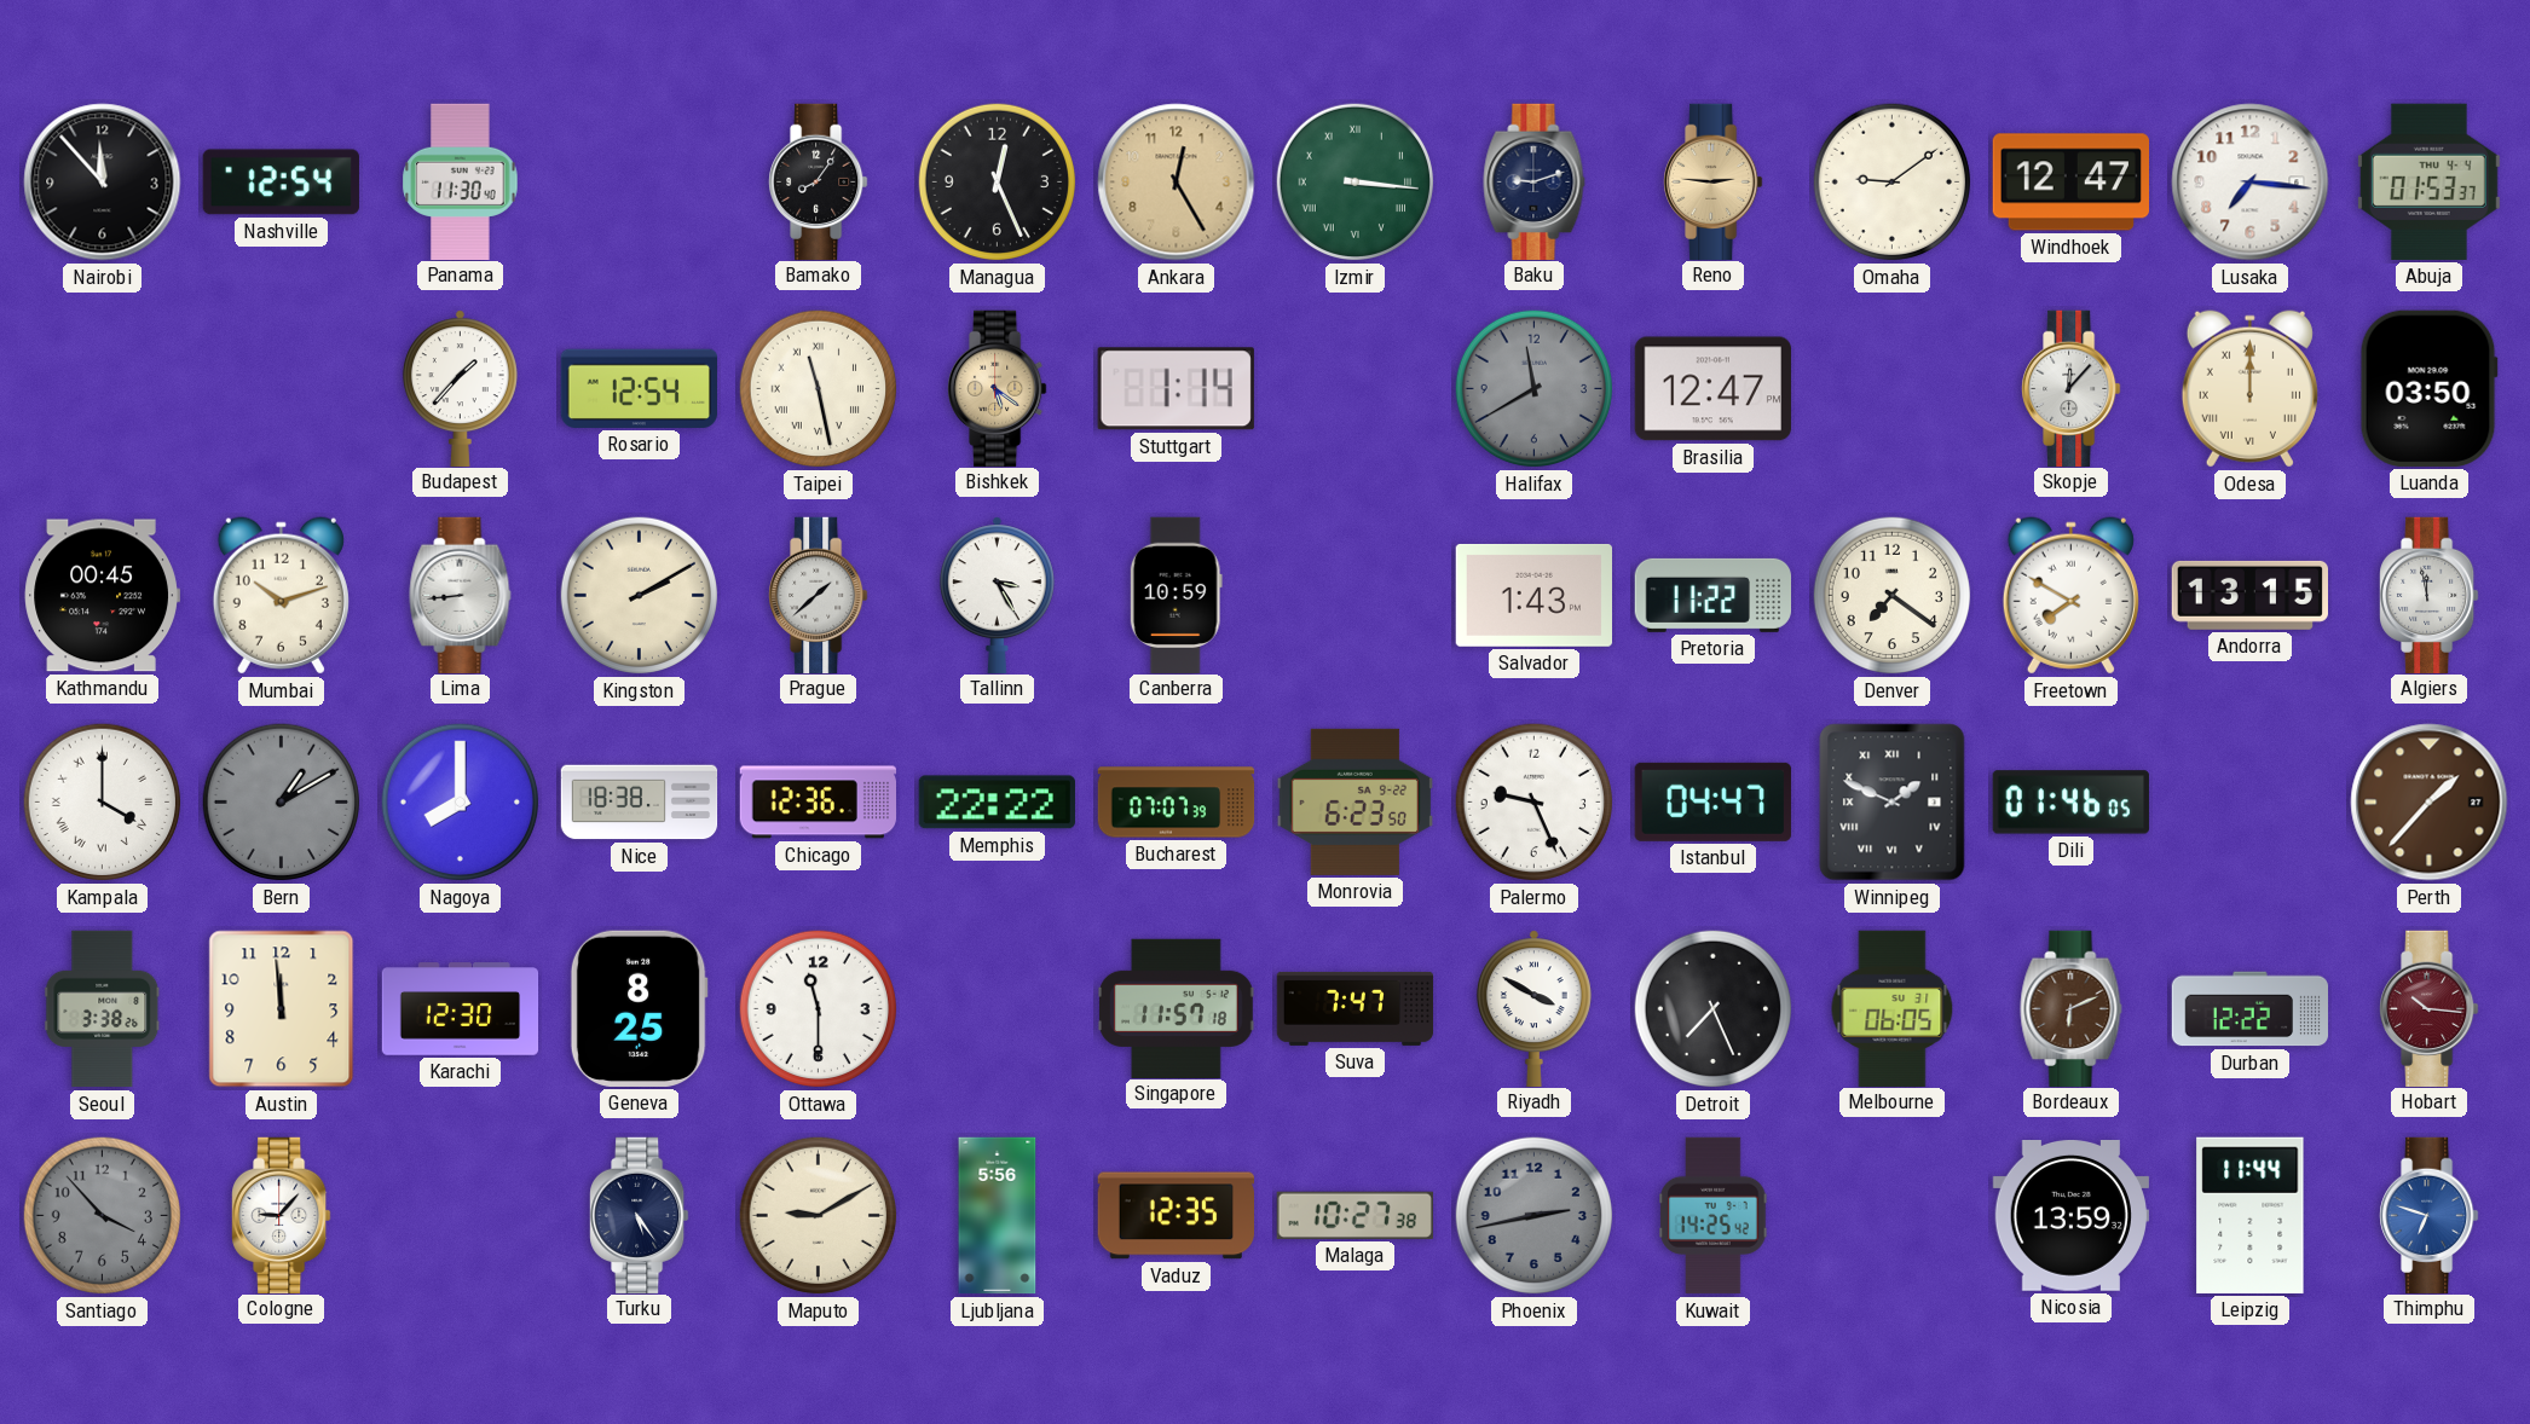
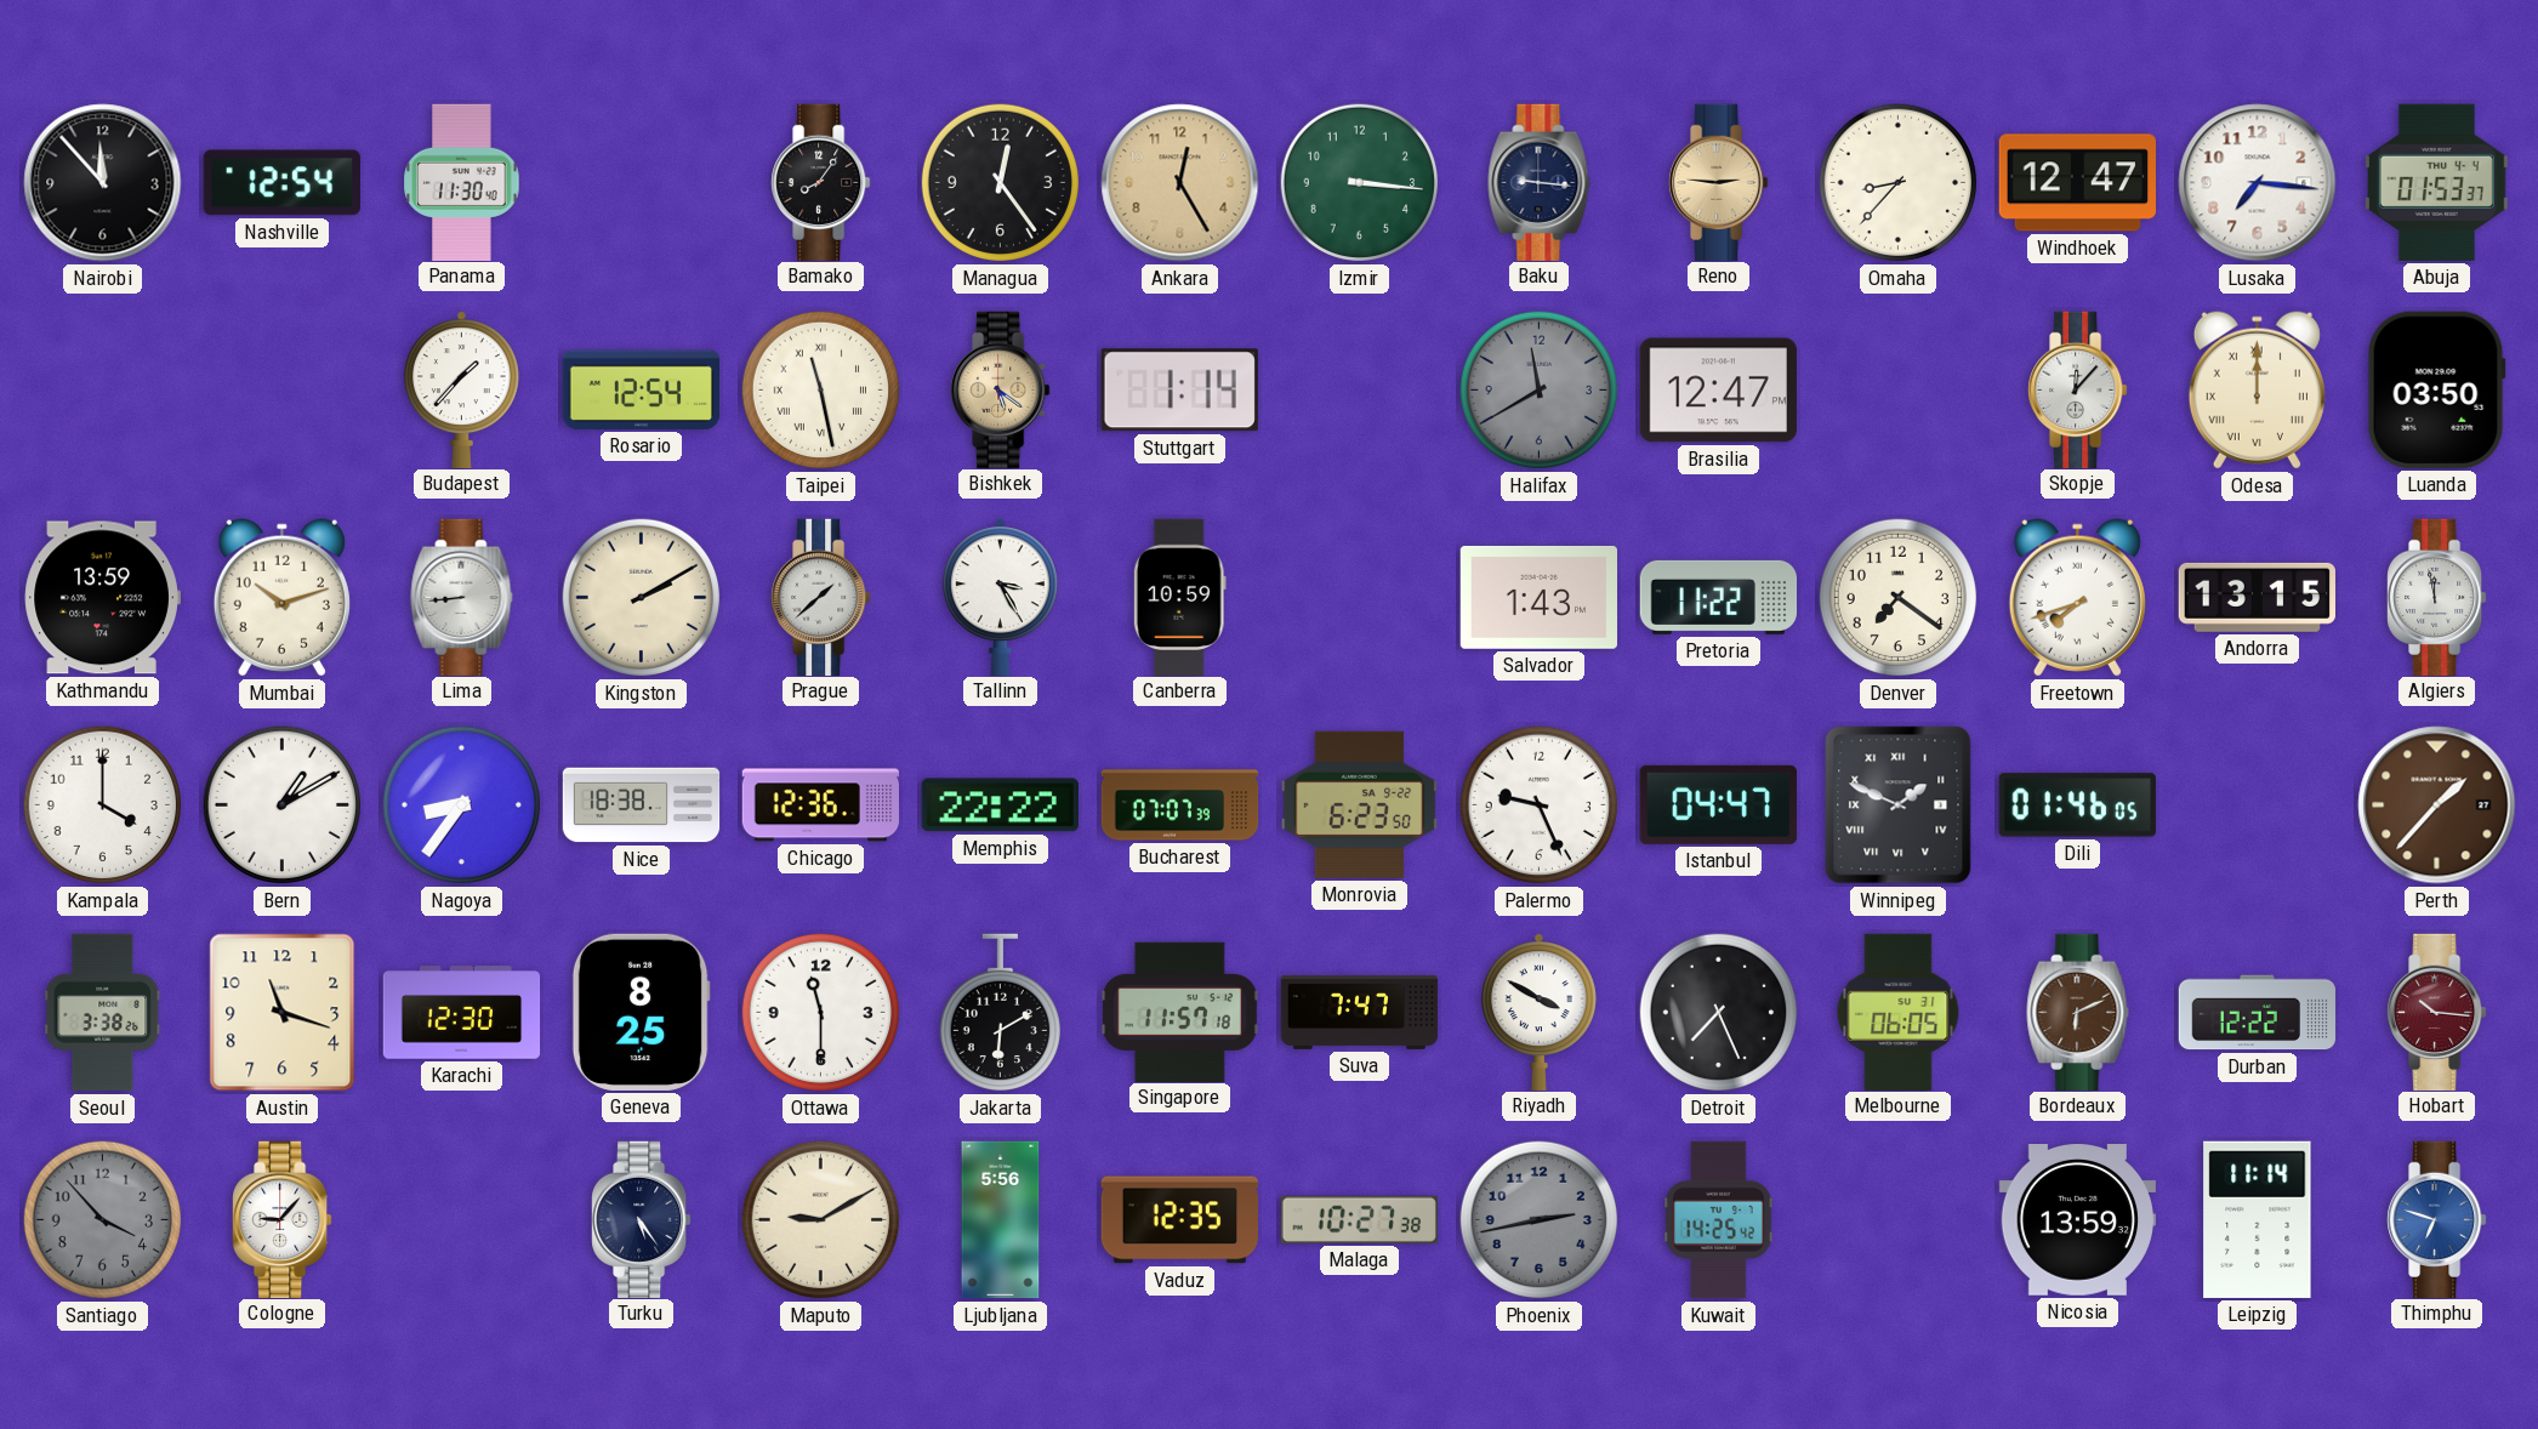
Managua: 12:26 -> 12:24 (1001, 183)
Izmir numerals: Roman -> Arabic (1360, 183)
Baku: 9:12 -> 9:16 (1540, 182)
Omaha: 9:09 -> 8:37 (1899, 183)
Kathmandu: 00:45 -> 13:59 (102, 598)
Freetown: 7:50 -> 7:42 (2077, 598)
Kampala numerals: Roman -> Arabic (103, 805)
Bern dial: grey -> white (283, 805)
Nagoya: 8:00 -> 8:36 (462, 805)
Austin: 11:59 -> 11:18 (283, 1013)
Jakarta: none -> 6:10 (1000, 1013)
Leipzig: 11:44 -> 11:14 (2258, 1219)
